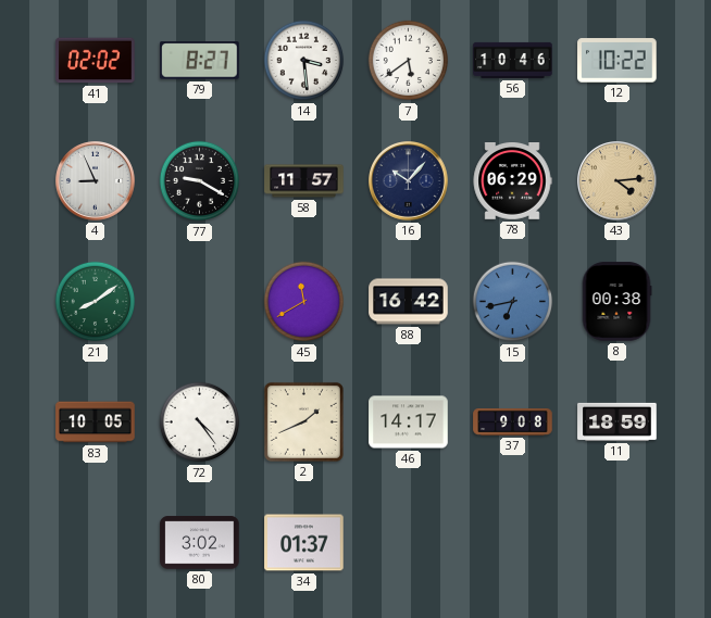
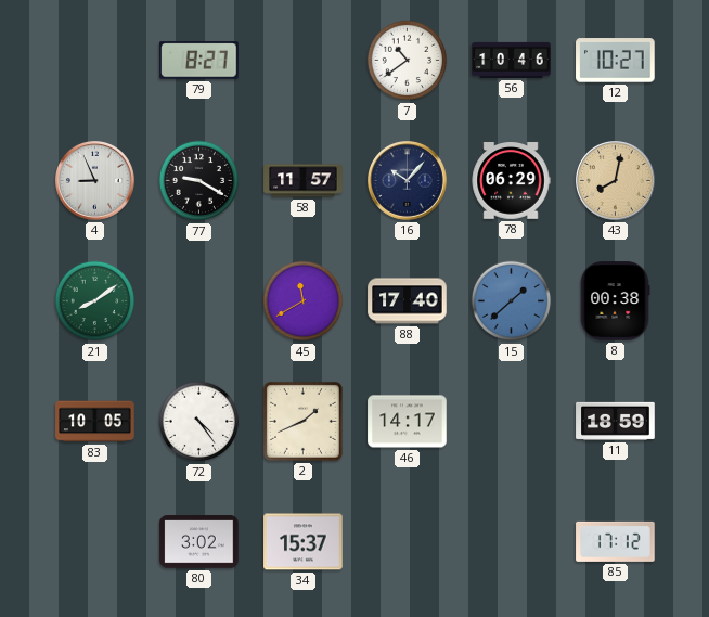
41: 02:02 -> none (96, 61)
14: 3:29 -> none (304, 61)
7: 5:39 -> 10:39 (408, 61)
12: 10:22 -> 10:27 (616, 61)
43: 4:14 -> 8:02 (616, 181)
88: 16:42 -> 17:40 (408, 301)
15: 6:43 -> 1:38 (512, 301)
37: 9:08 -> none (513, 422)
34: 01:37 -> 15:37 (304, 542)
85: none -> 17:12 (616, 541)
